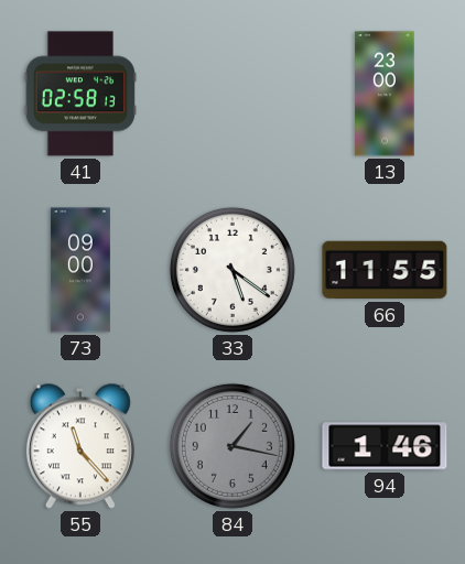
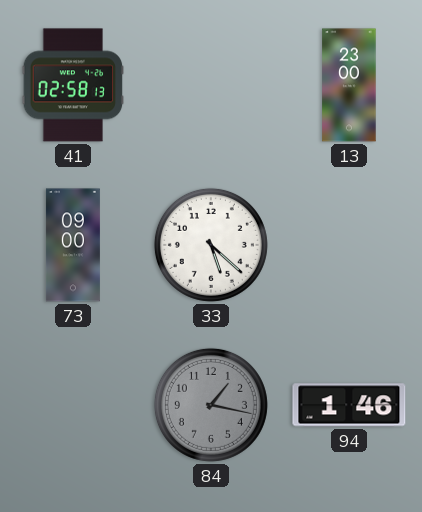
33: 5:21 -> 5:22 (211, 245)
66: 11:55 -> none (385, 270)
55: 11:23 -> none (80, 446)
